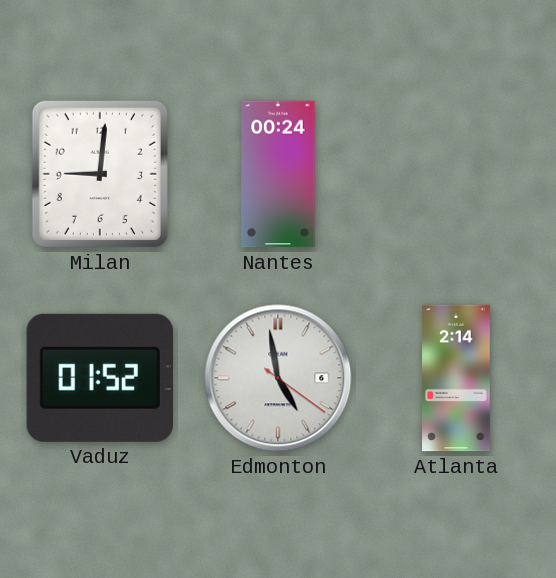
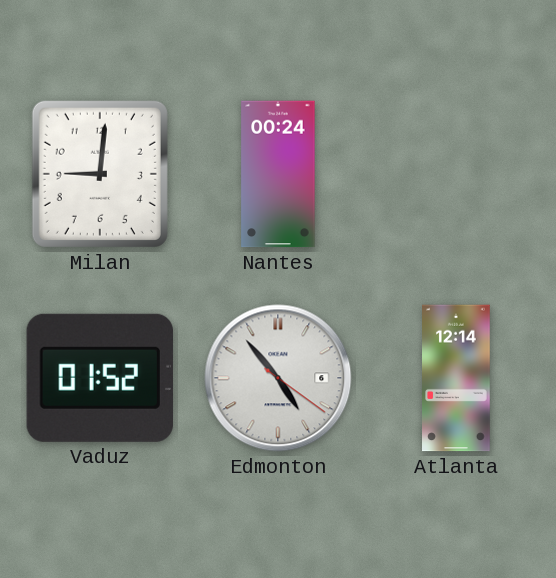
Edmonton: 4:58 -> 4:53 (278, 378)
Atlanta: 2:14 -> 12:14 (457, 378)
